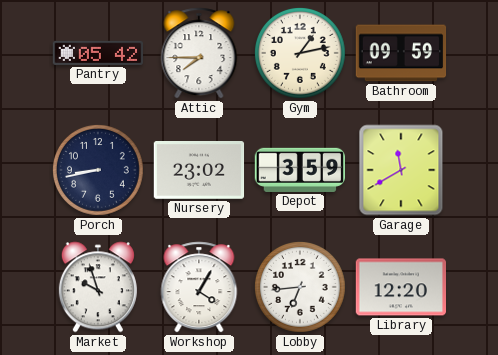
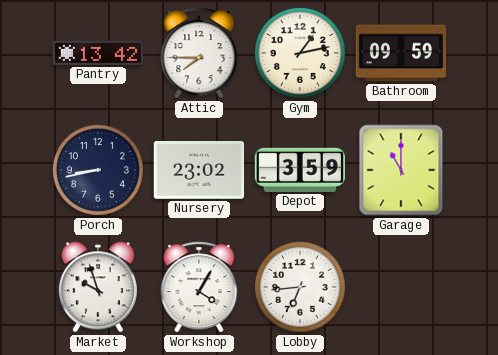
Pantry: 05:42 -> 13:42 (98, 53)
Garage: 11:40 -> 11:00 (401, 170)
Library: 12:20 -> none (400, 287)
